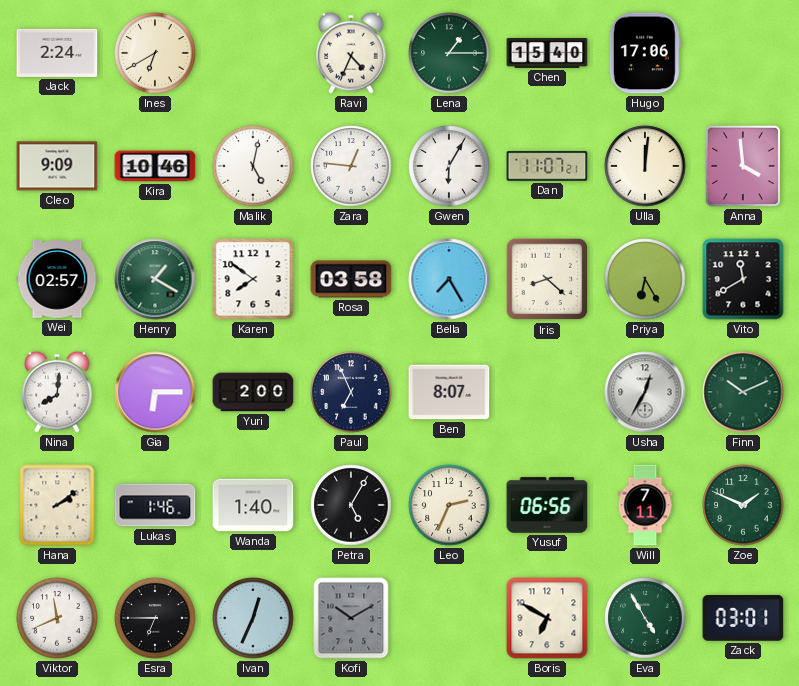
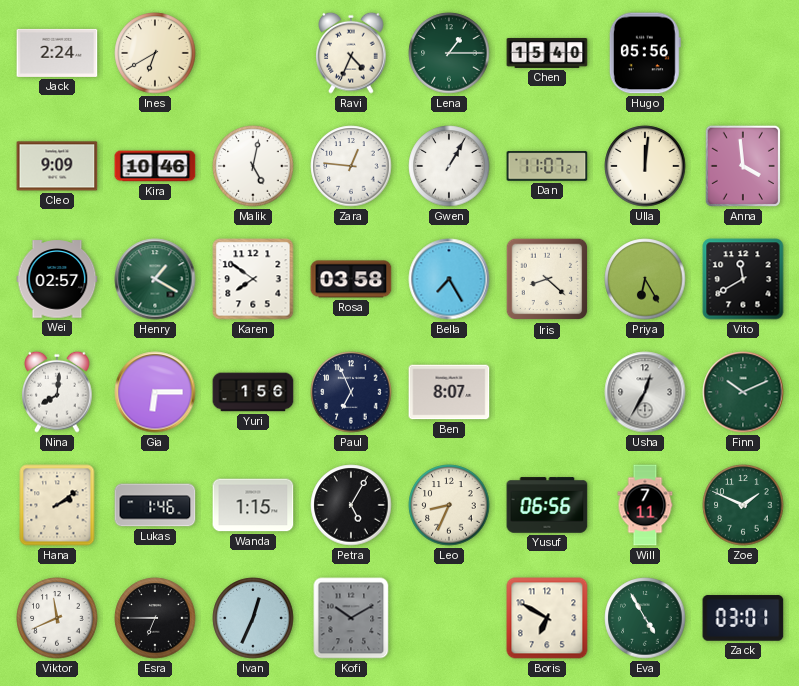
Hugo: 17:06 -> 05:56 (645, 53)
Gwen: 6:05 -> 1:05 (449, 166)
Yuri: 2:00 -> 1:56 (253, 392)
Wanda: 1:40 -> 1:15 (253, 505)
Leo: 2:34 -> 8:34 (449, 505)
